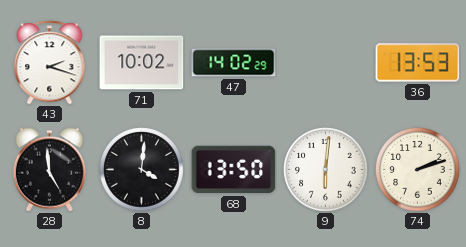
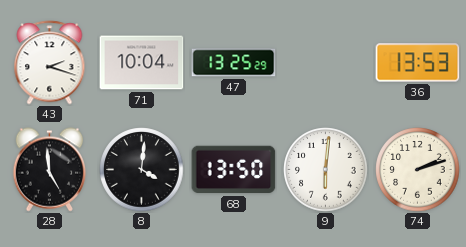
71: 10:02 -> 10:04 (142, 63)
47: 14:02 -> 13:25 (234, 63)
